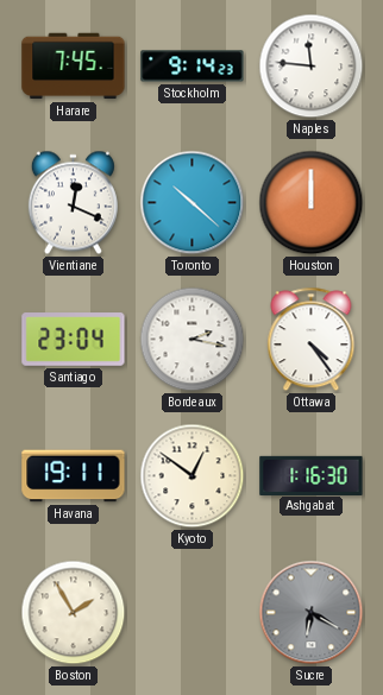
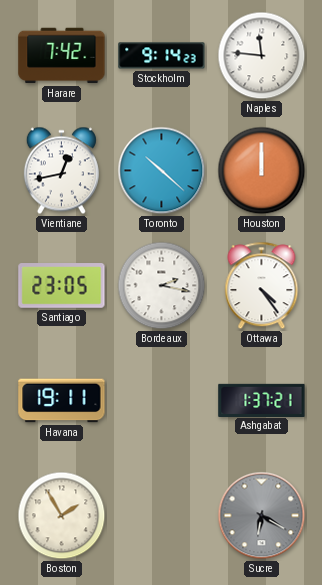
Harare: 7:45 -> 7:42 (62, 56)
Vientiane: 12:19 -> 12:43 (61, 171)
Santiago: 23:04 -> 23:05 (62, 286)
Kyoto: 12:51 -> none (193, 476)
Ashgabat: 1:16 -> 1:37 (262, 400)
